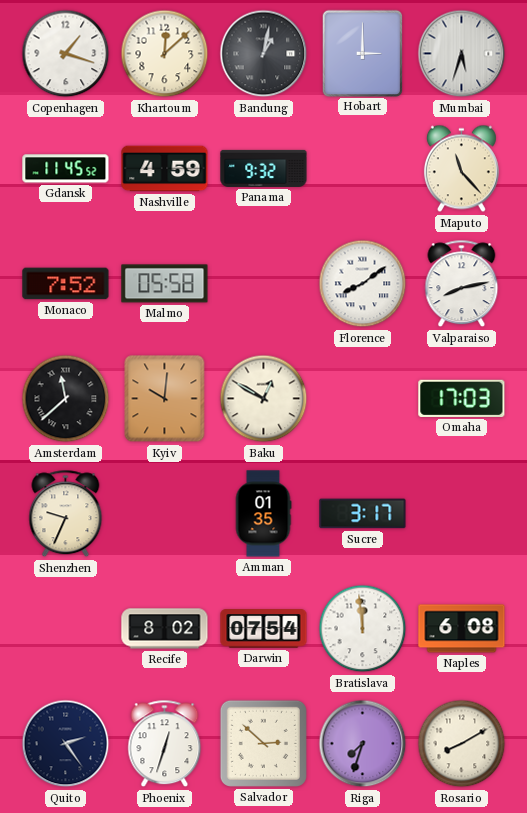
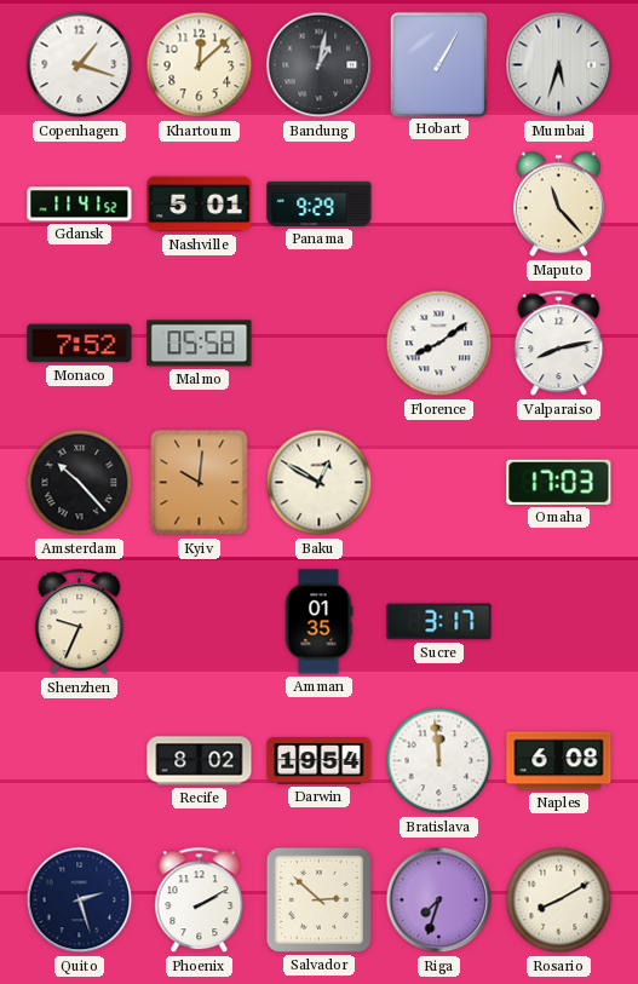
Hobart: 3:00 -> 1:05 (438, 64)
Gdansk: 11:45 -> 11:41 (80, 205)
Nashville: 4:59 -> 5:01 (200, 205)
Panama: 9:32 -> 9:29 (320, 203)
Amsterdam: 11:38 -> 10:23 (80, 483)
Darwin: 07:54 -> 19:54 (320, 761)
Quito: 2:24 -> 2:27 (80, 900)
Phoenix: 12:33 -> 2:10 (200, 900)
